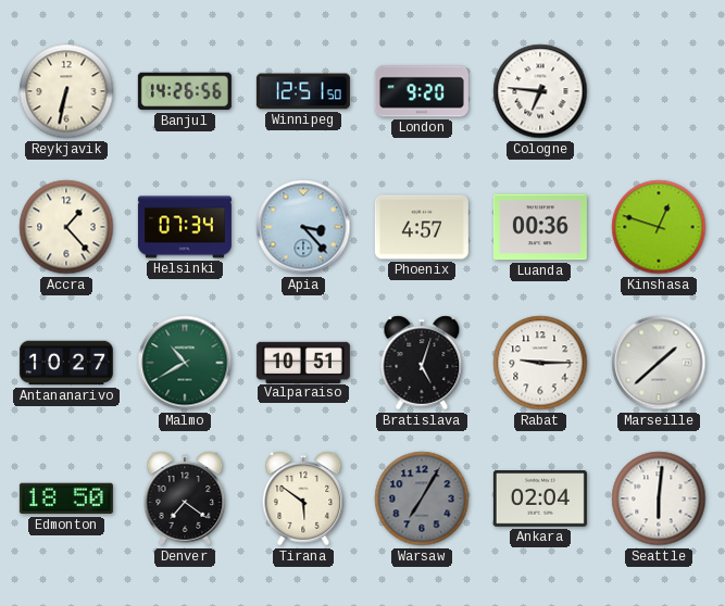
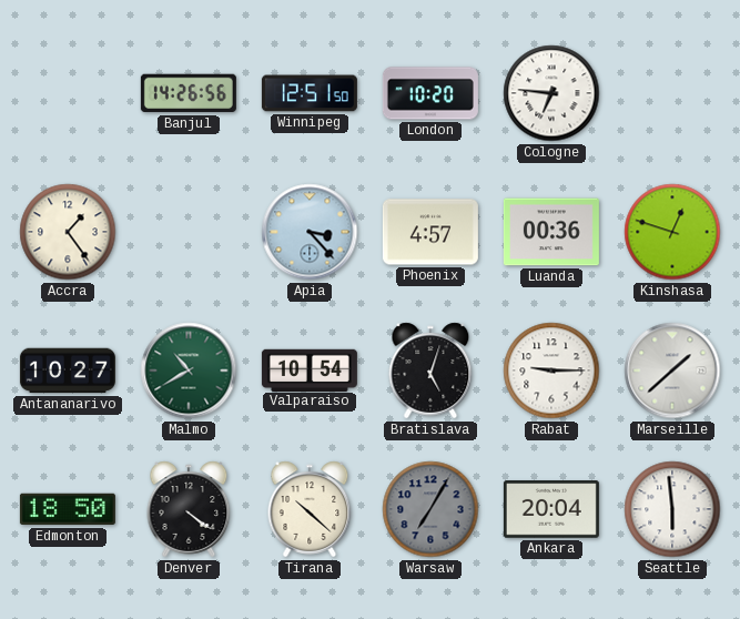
Reykjavik: 6:32 -> none (66, 91)
London: 9:20 -> 10:20 (430, 93)
Accra: 1:23 -> 1:24 (68, 232)
Helsinki: 07:34 -> none (185, 227)
Valparaiso: 10:51 -> 10:54 (310, 369)
Denver: 7:21 -> 4:21 (189, 509)
Tirana: 5:51 -> 10:22 (310, 509)
Ankara: 02:04 -> 20:04 (551, 509)
Seattle: 6:01 -> 5:59 (672, 509)
